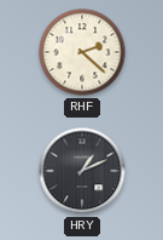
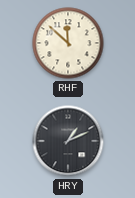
RHF: 2:22 -> 11:52 (68, 43)
